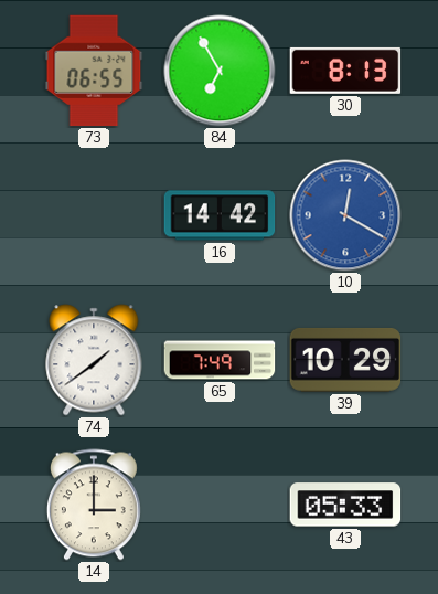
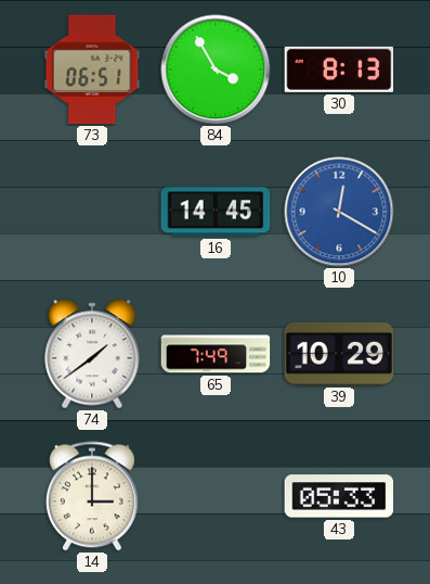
73: 06:55 -> 06:51 (92, 69)
84: 6:55 -> 3:55 (216, 69)
16: 14:42 -> 14:45 (216, 212)
